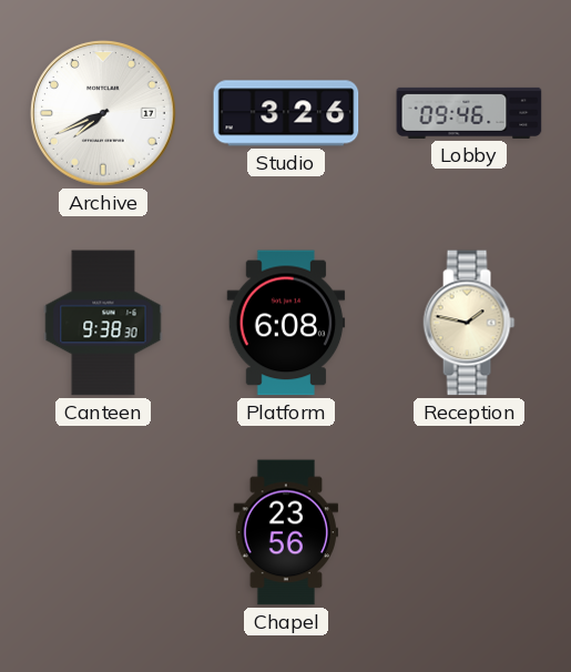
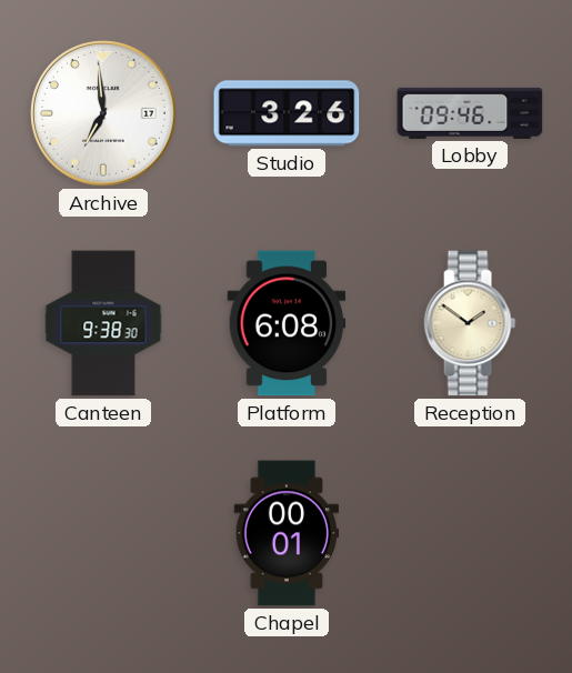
Archive: 7:41 -> 6:59 (103, 113)
Reception: 1:47 -> 1:51 (470, 323)
Chapel: 23:56 -> 00:01 (285, 533)
